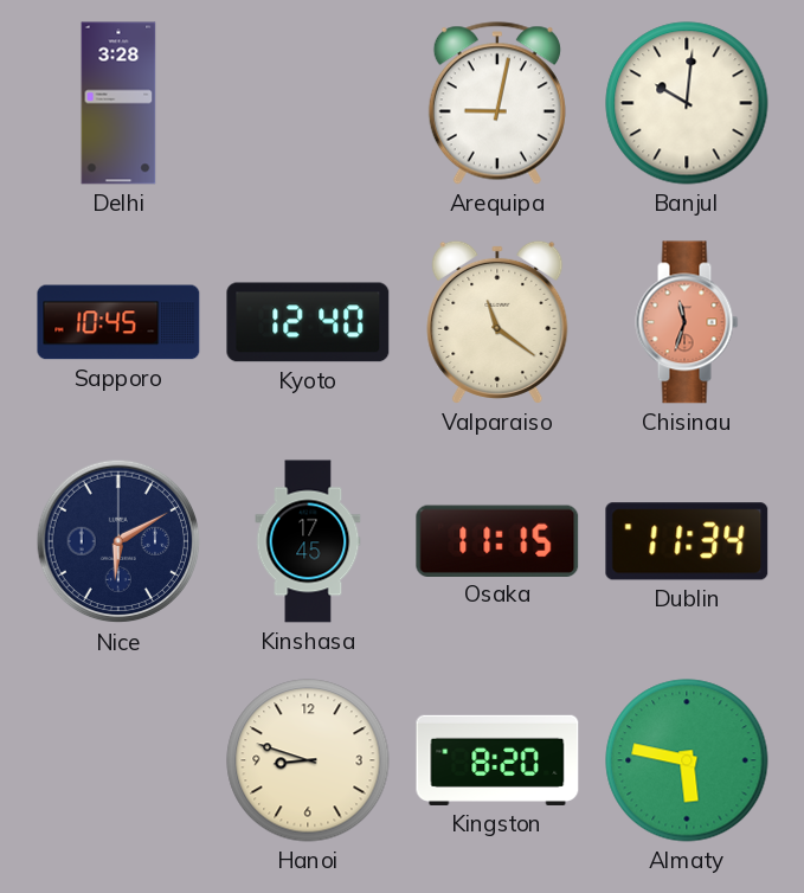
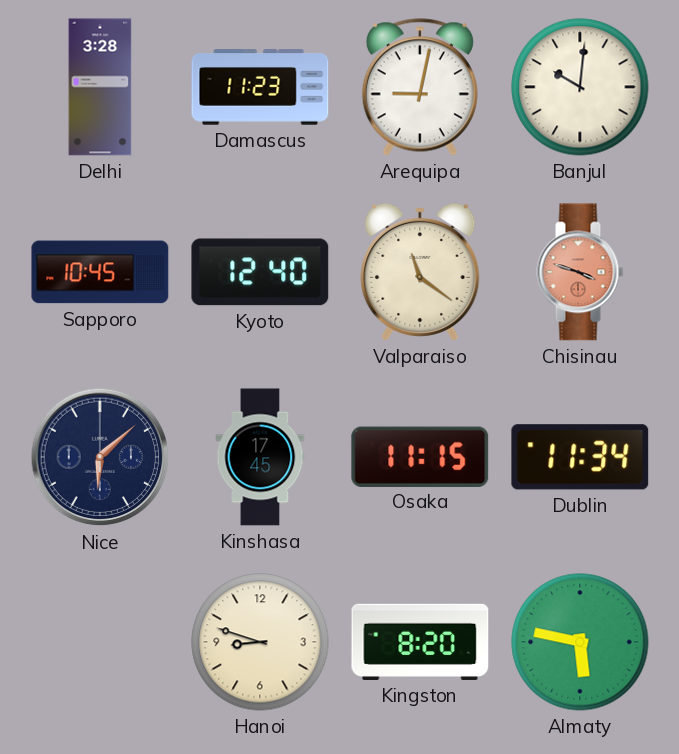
Damascus: none -> 11:23 (260, 87)
Chisinau: 11:33 -> 3:48 (580, 272)
Nice: 6:10 -> 6:08 (100, 457)
